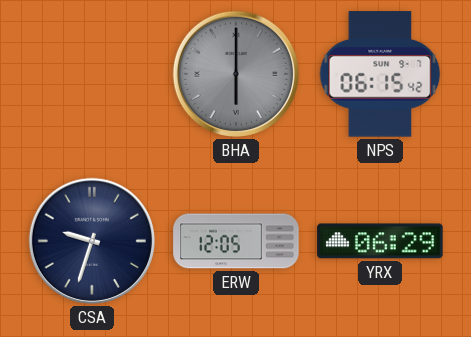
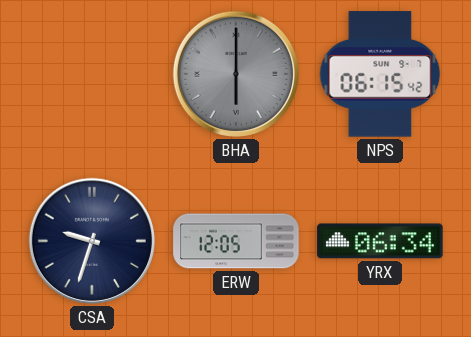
YRX: 06:29 -> 06:34 (380, 241)
